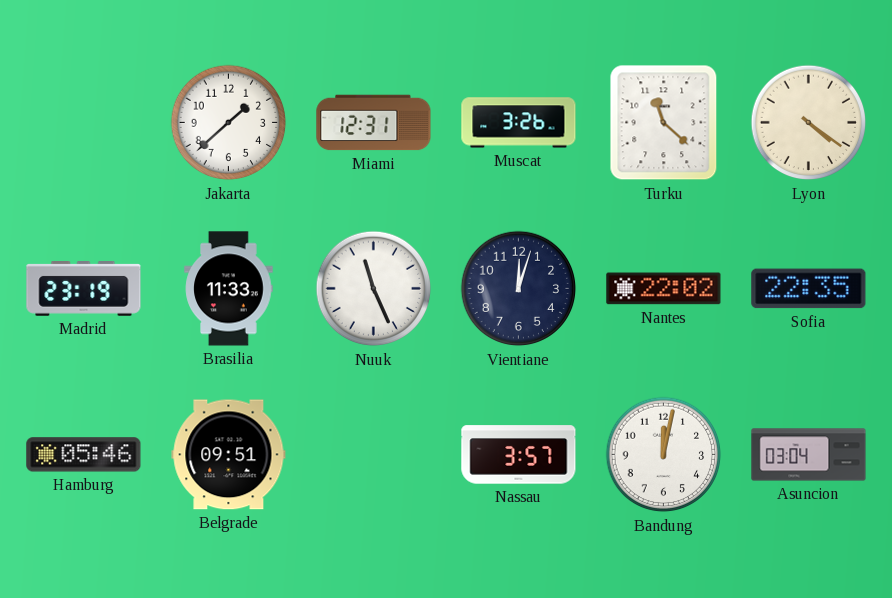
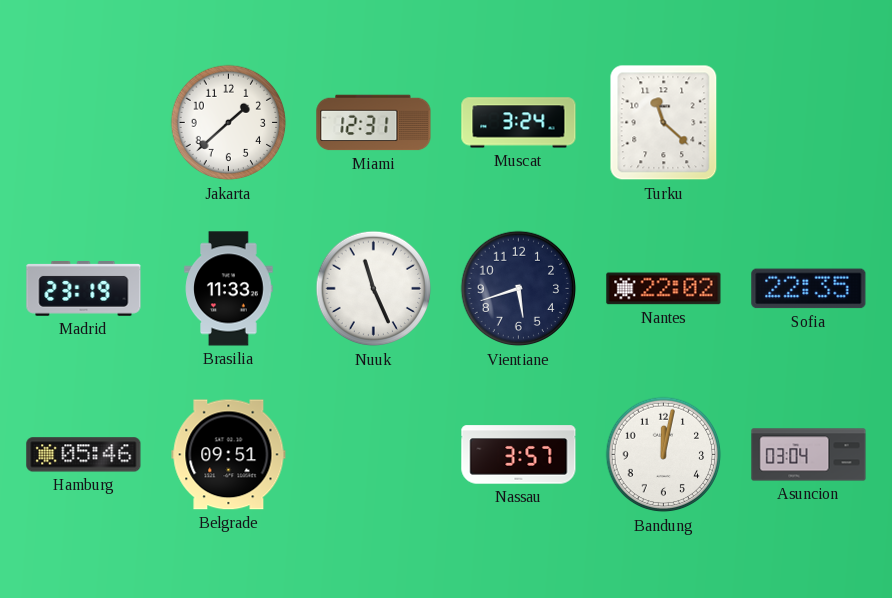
Muscat: 3:26 -> 3:24 (519, 123)
Lyon: 4:21 -> none (809, 123)
Vientiane: 12:03 -> 5:42 (519, 289)
